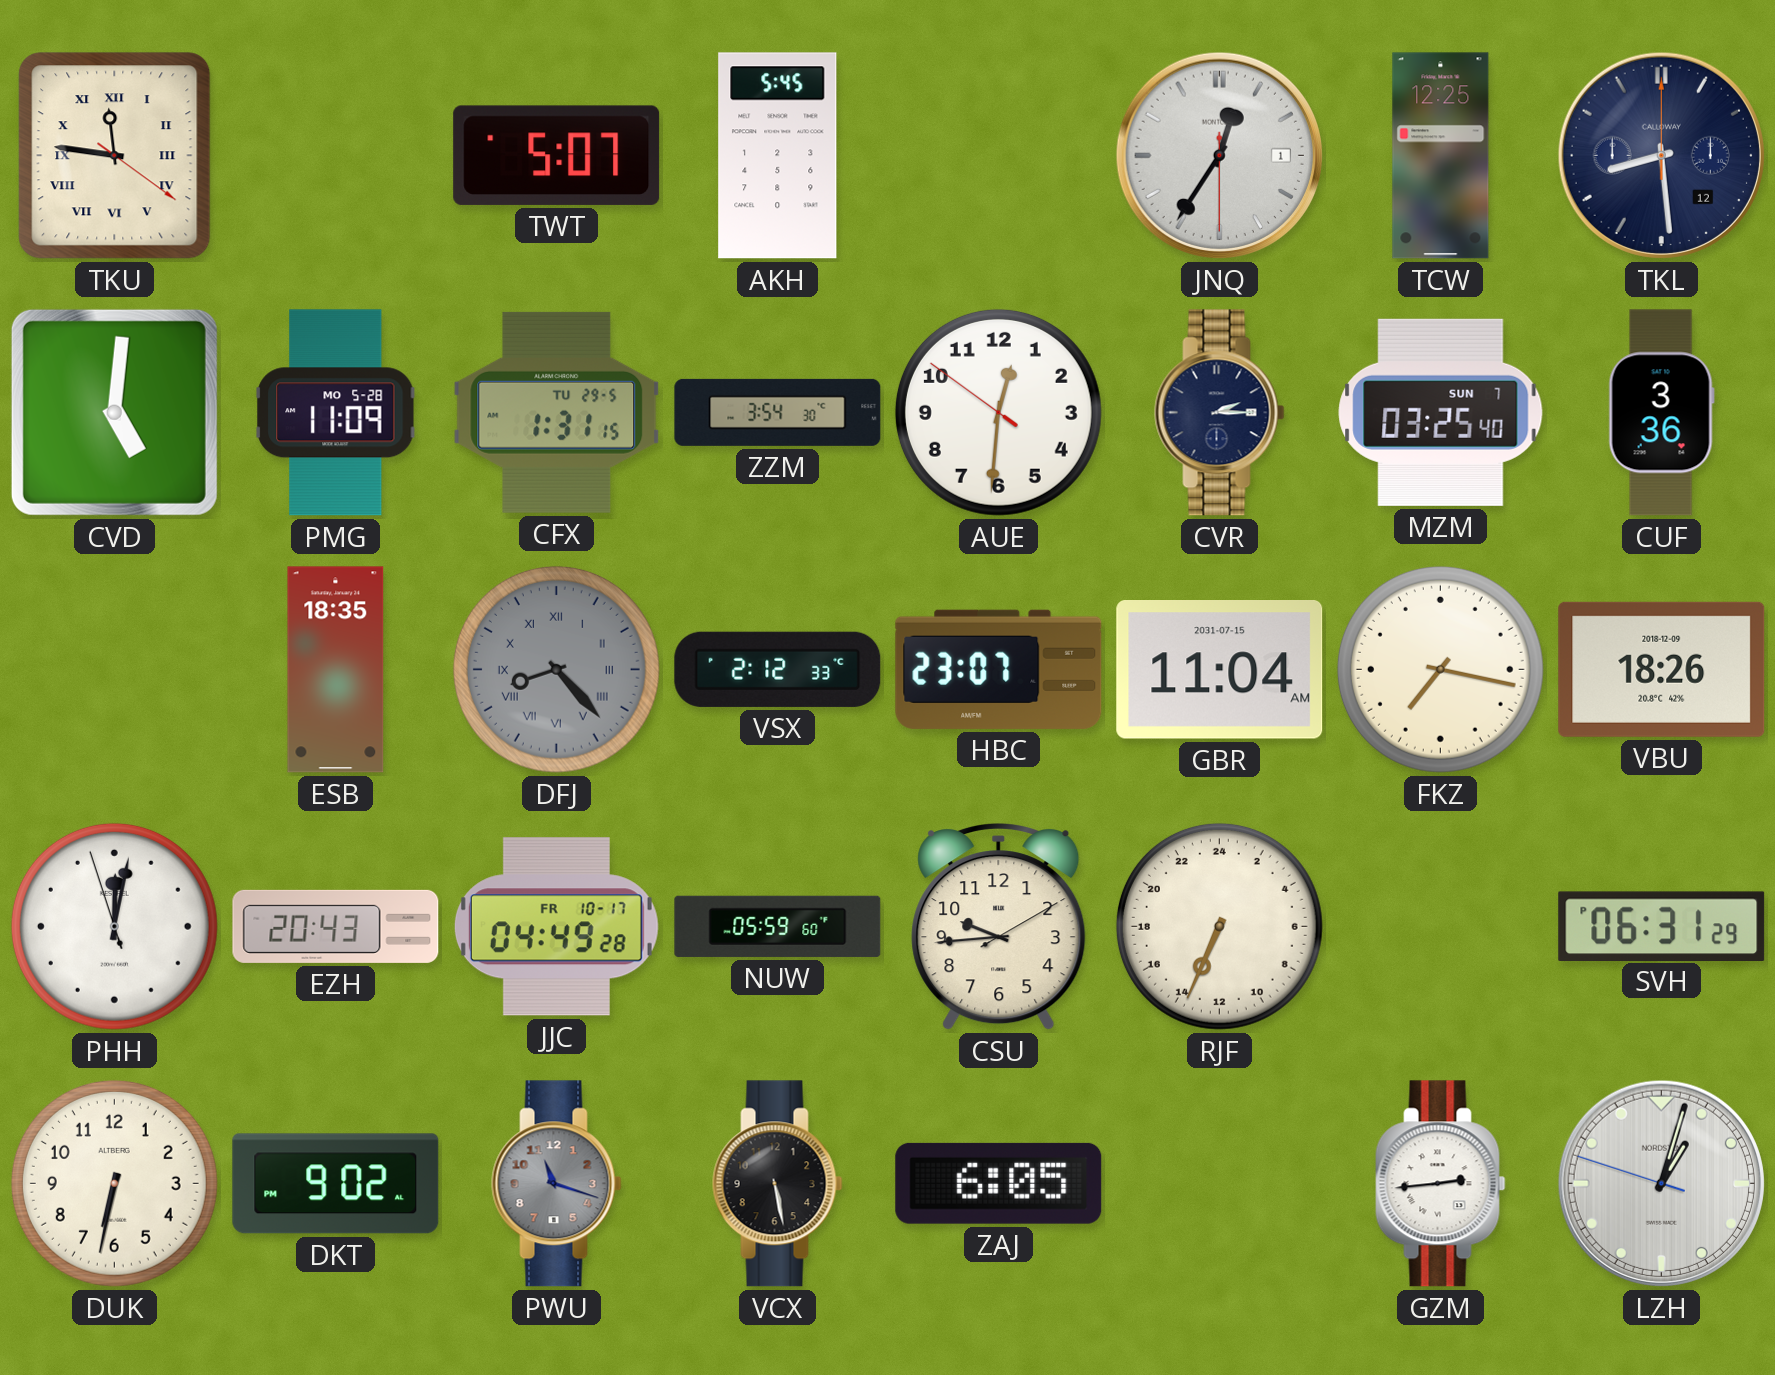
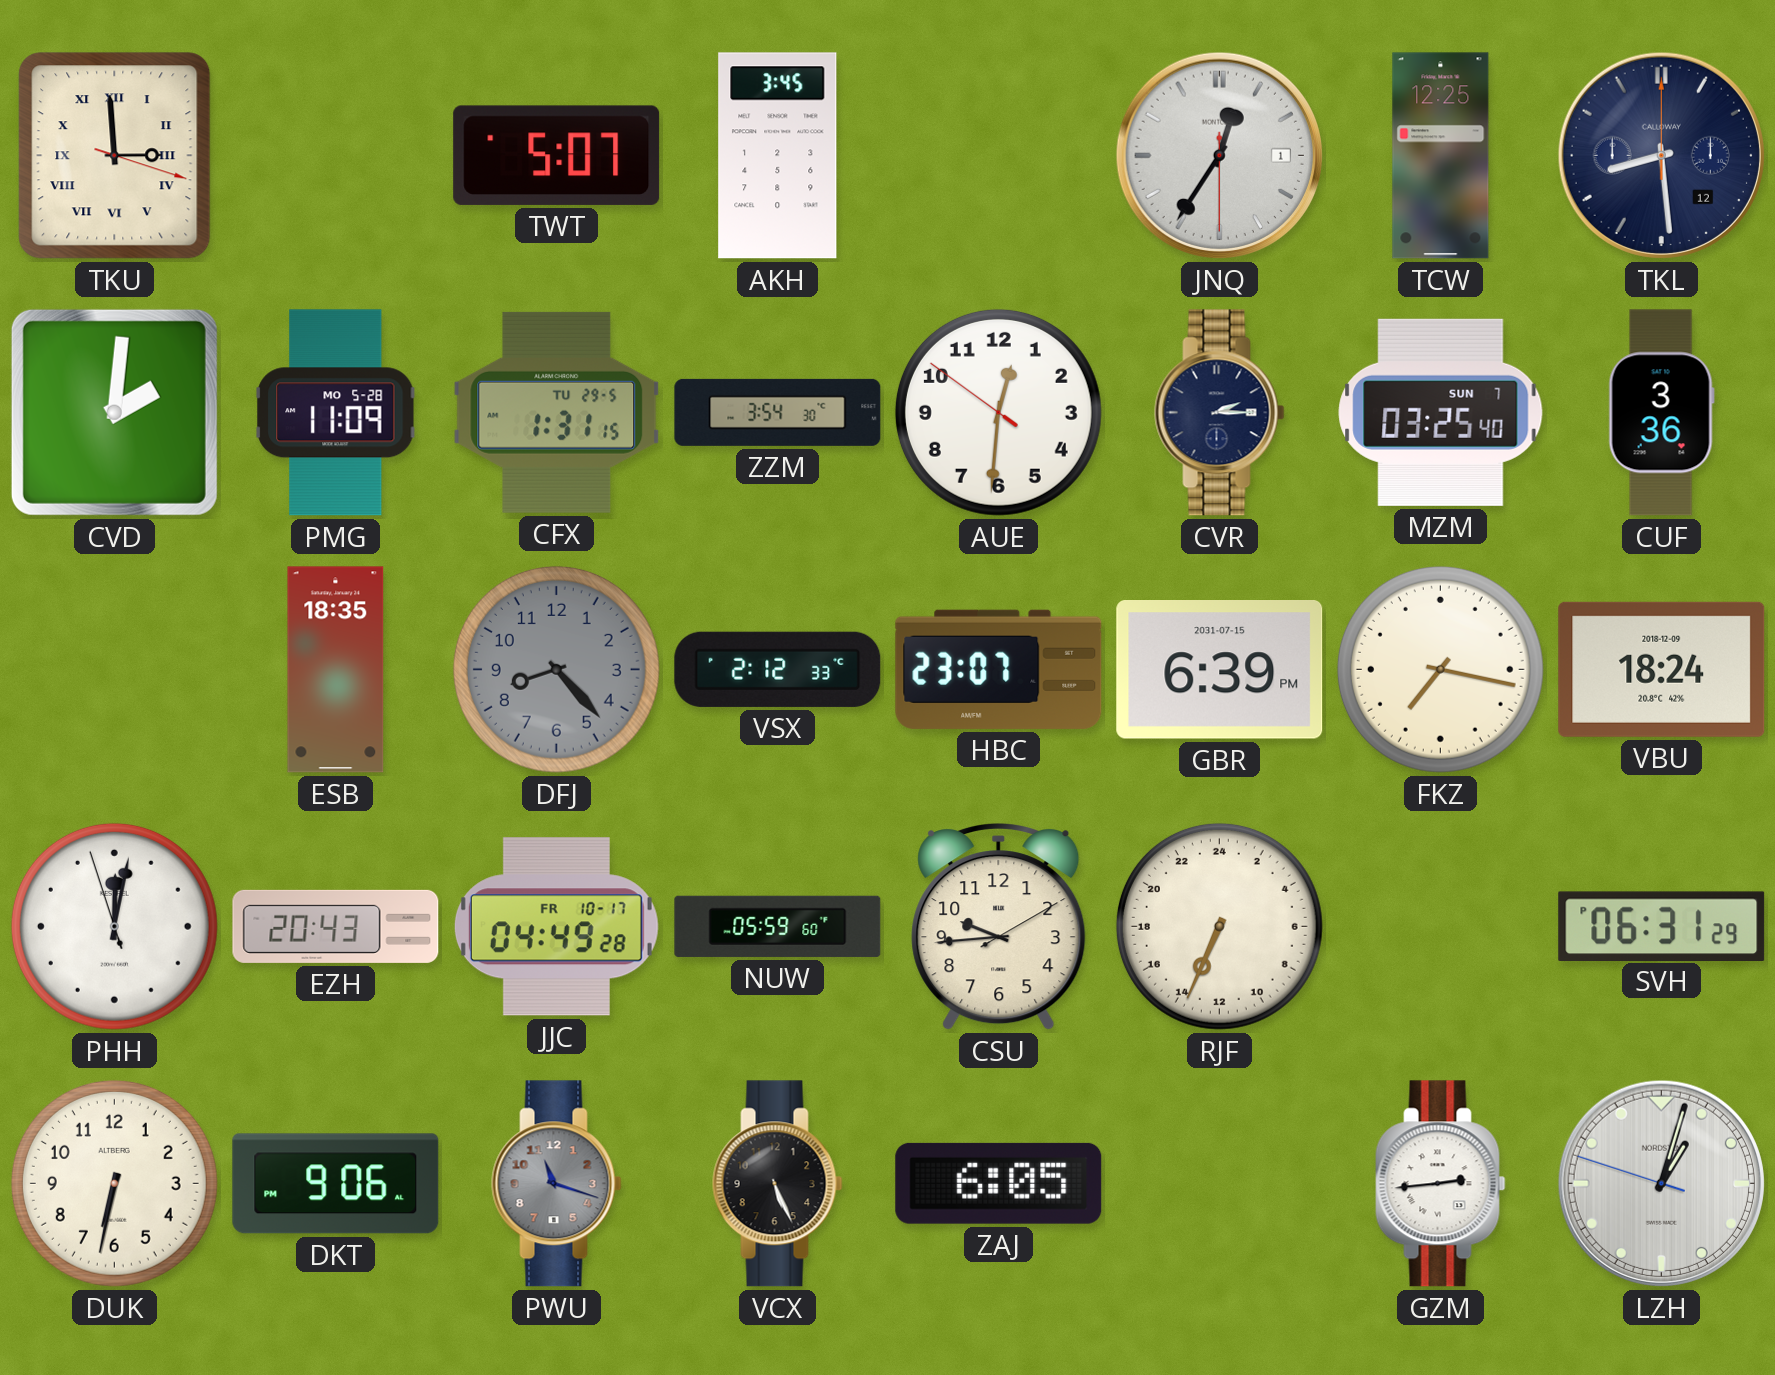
TKU: 11:46 -> 2:59 (115, 156)
AKH: 5:45 -> 3:45 (778, 156)
CVD: 5:01 -> 2:01 (114, 412)
DFJ numerals: Roman -> Arabic (556, 669)
GBR: 11:04 -> 6:39 (1220, 670)
VBU: 18:26 -> 18:24 (1662, 669)
DKT: 9:02 -> 9:06 (336, 1184)
VCX: 5:28 -> 5:26 (778, 1184)
